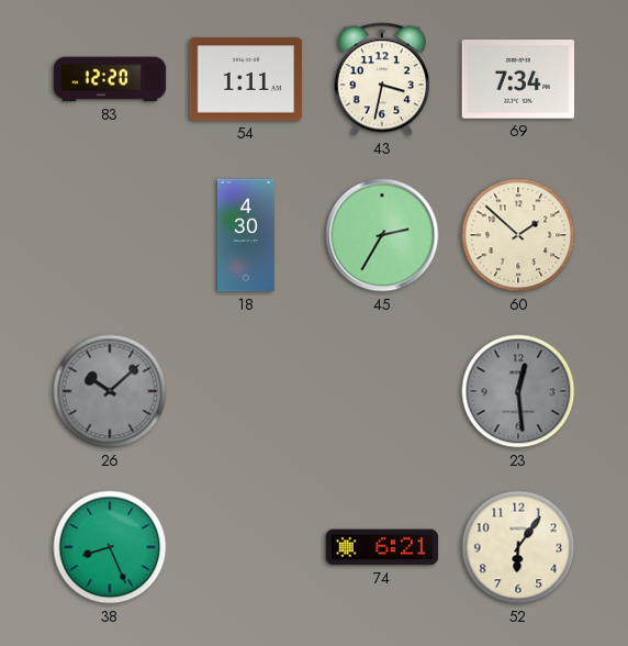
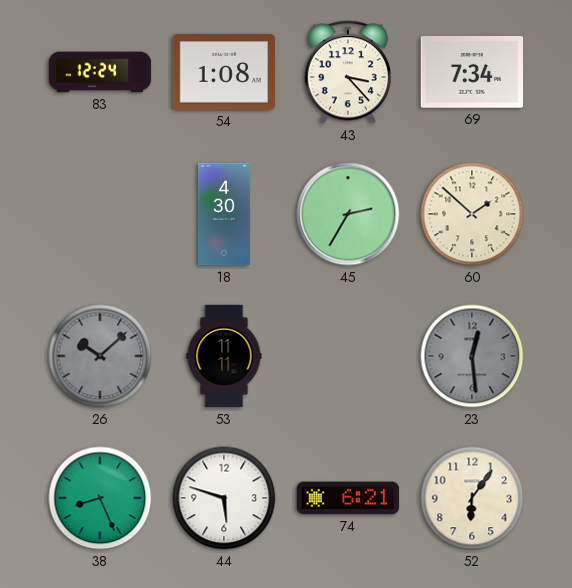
83: 12:20 -> 12:24 (100, 72)
54: 1:11 -> 1:08 (224, 72)
43: 3:32 -> 3:23 (348, 72)
53: none -> 11:11 (224, 356)
44: none -> 5:48 (224, 498)
